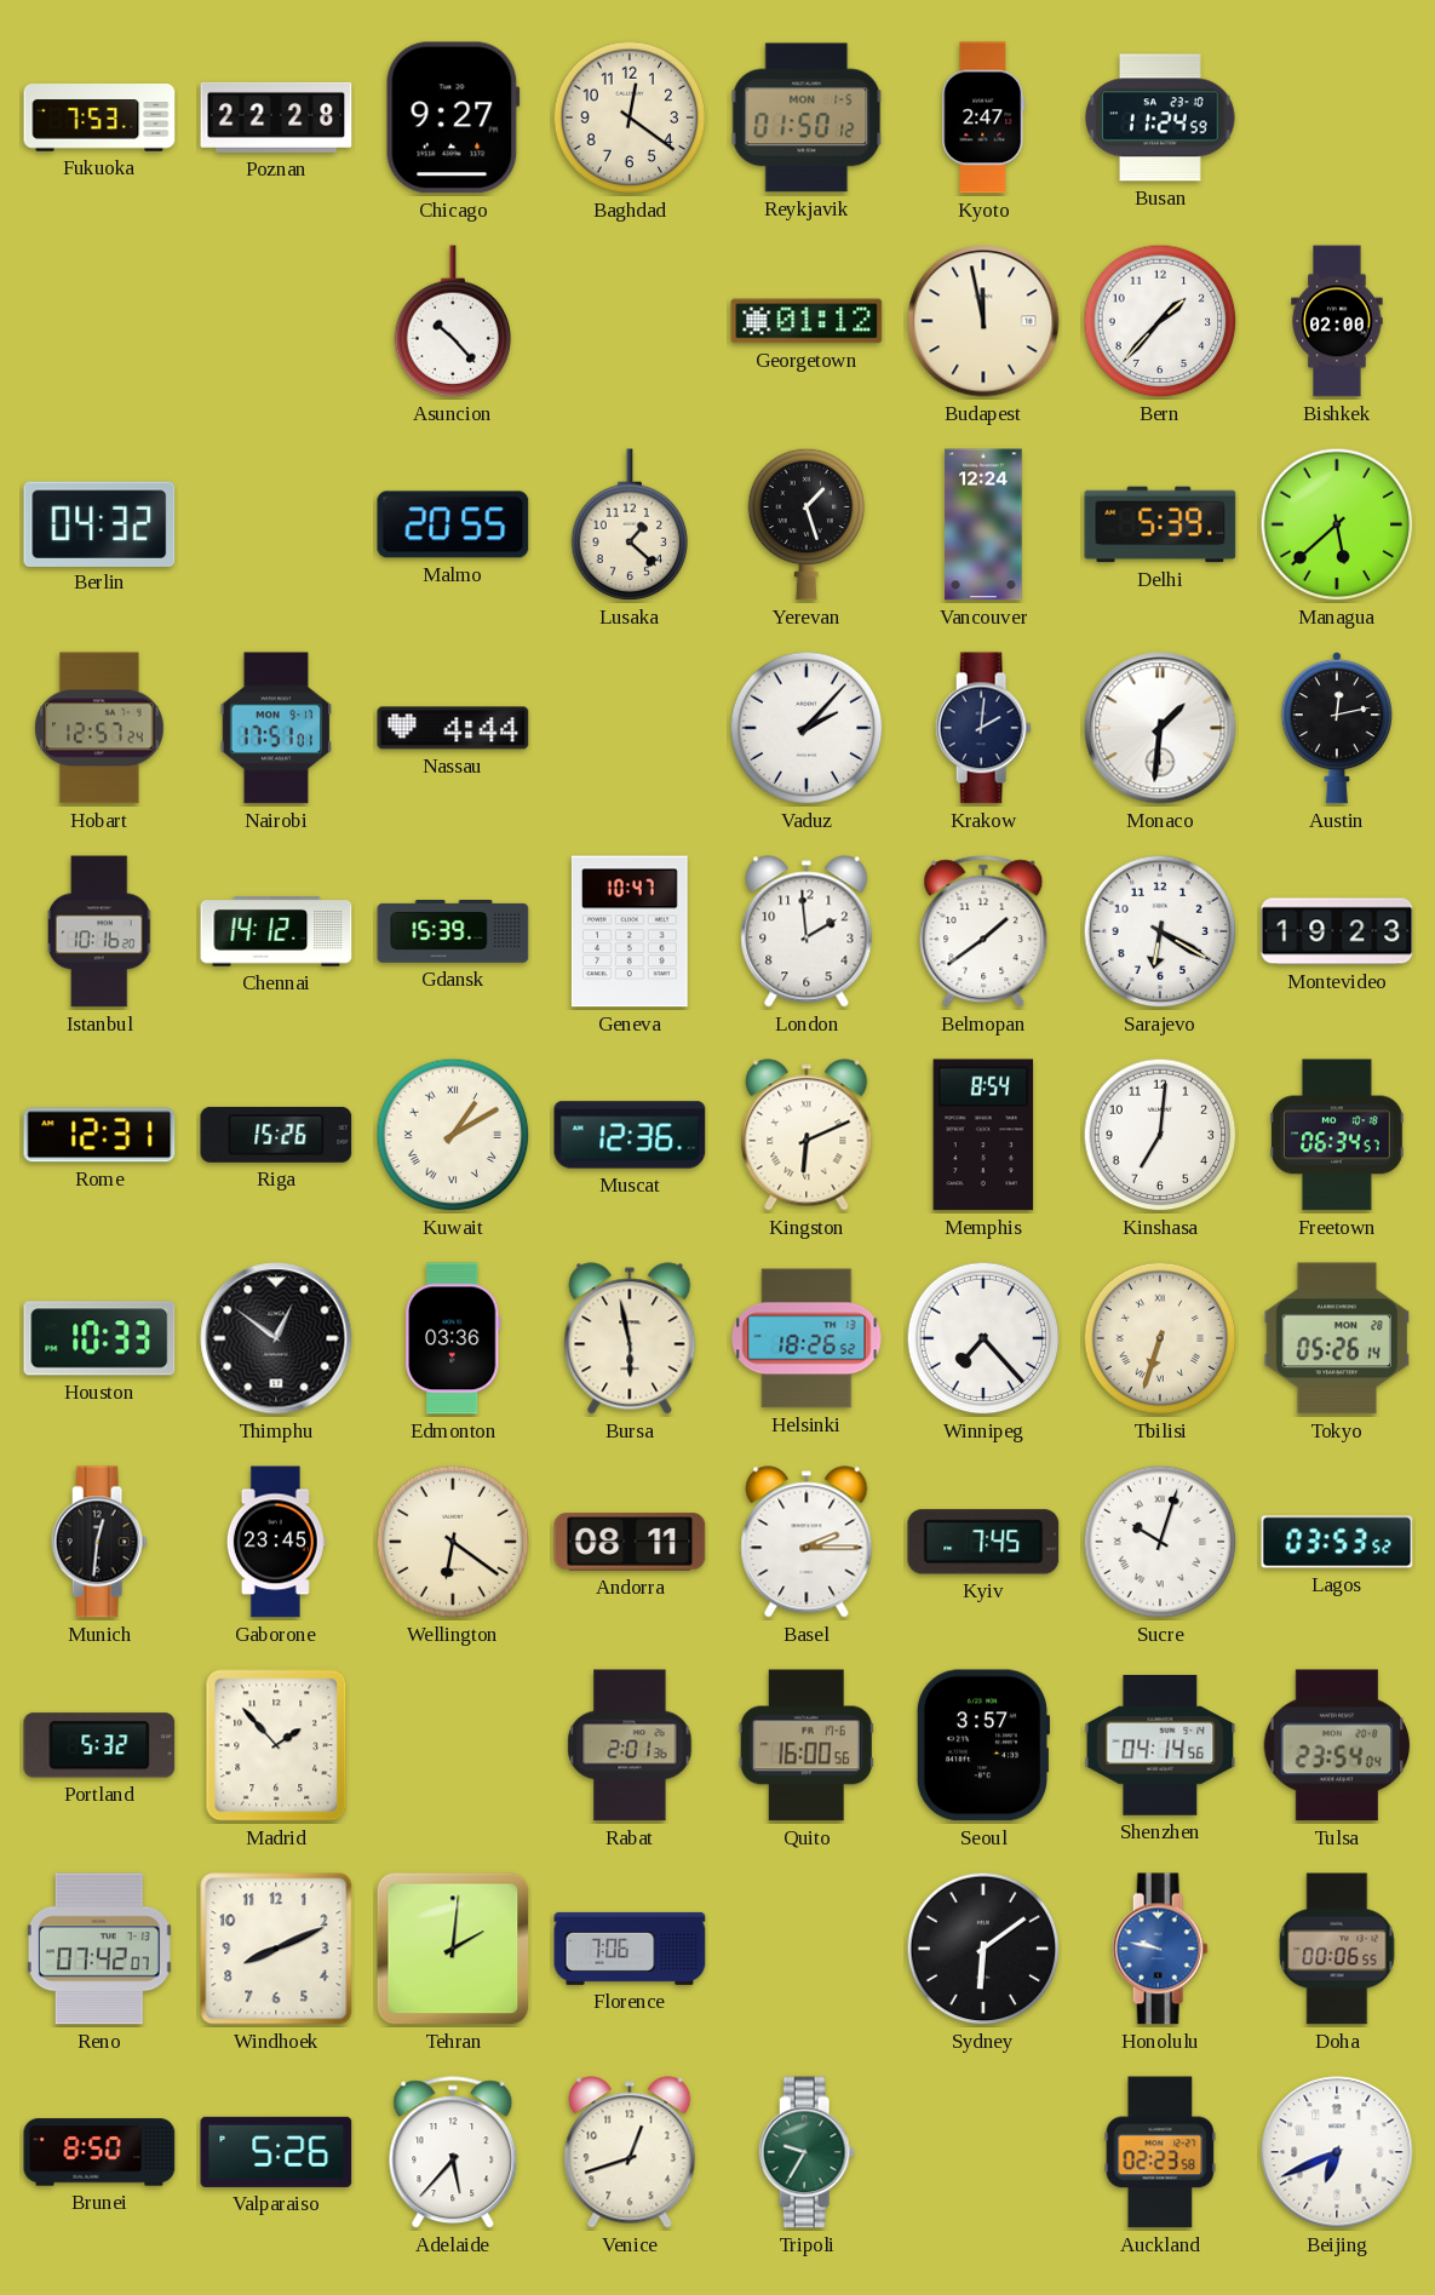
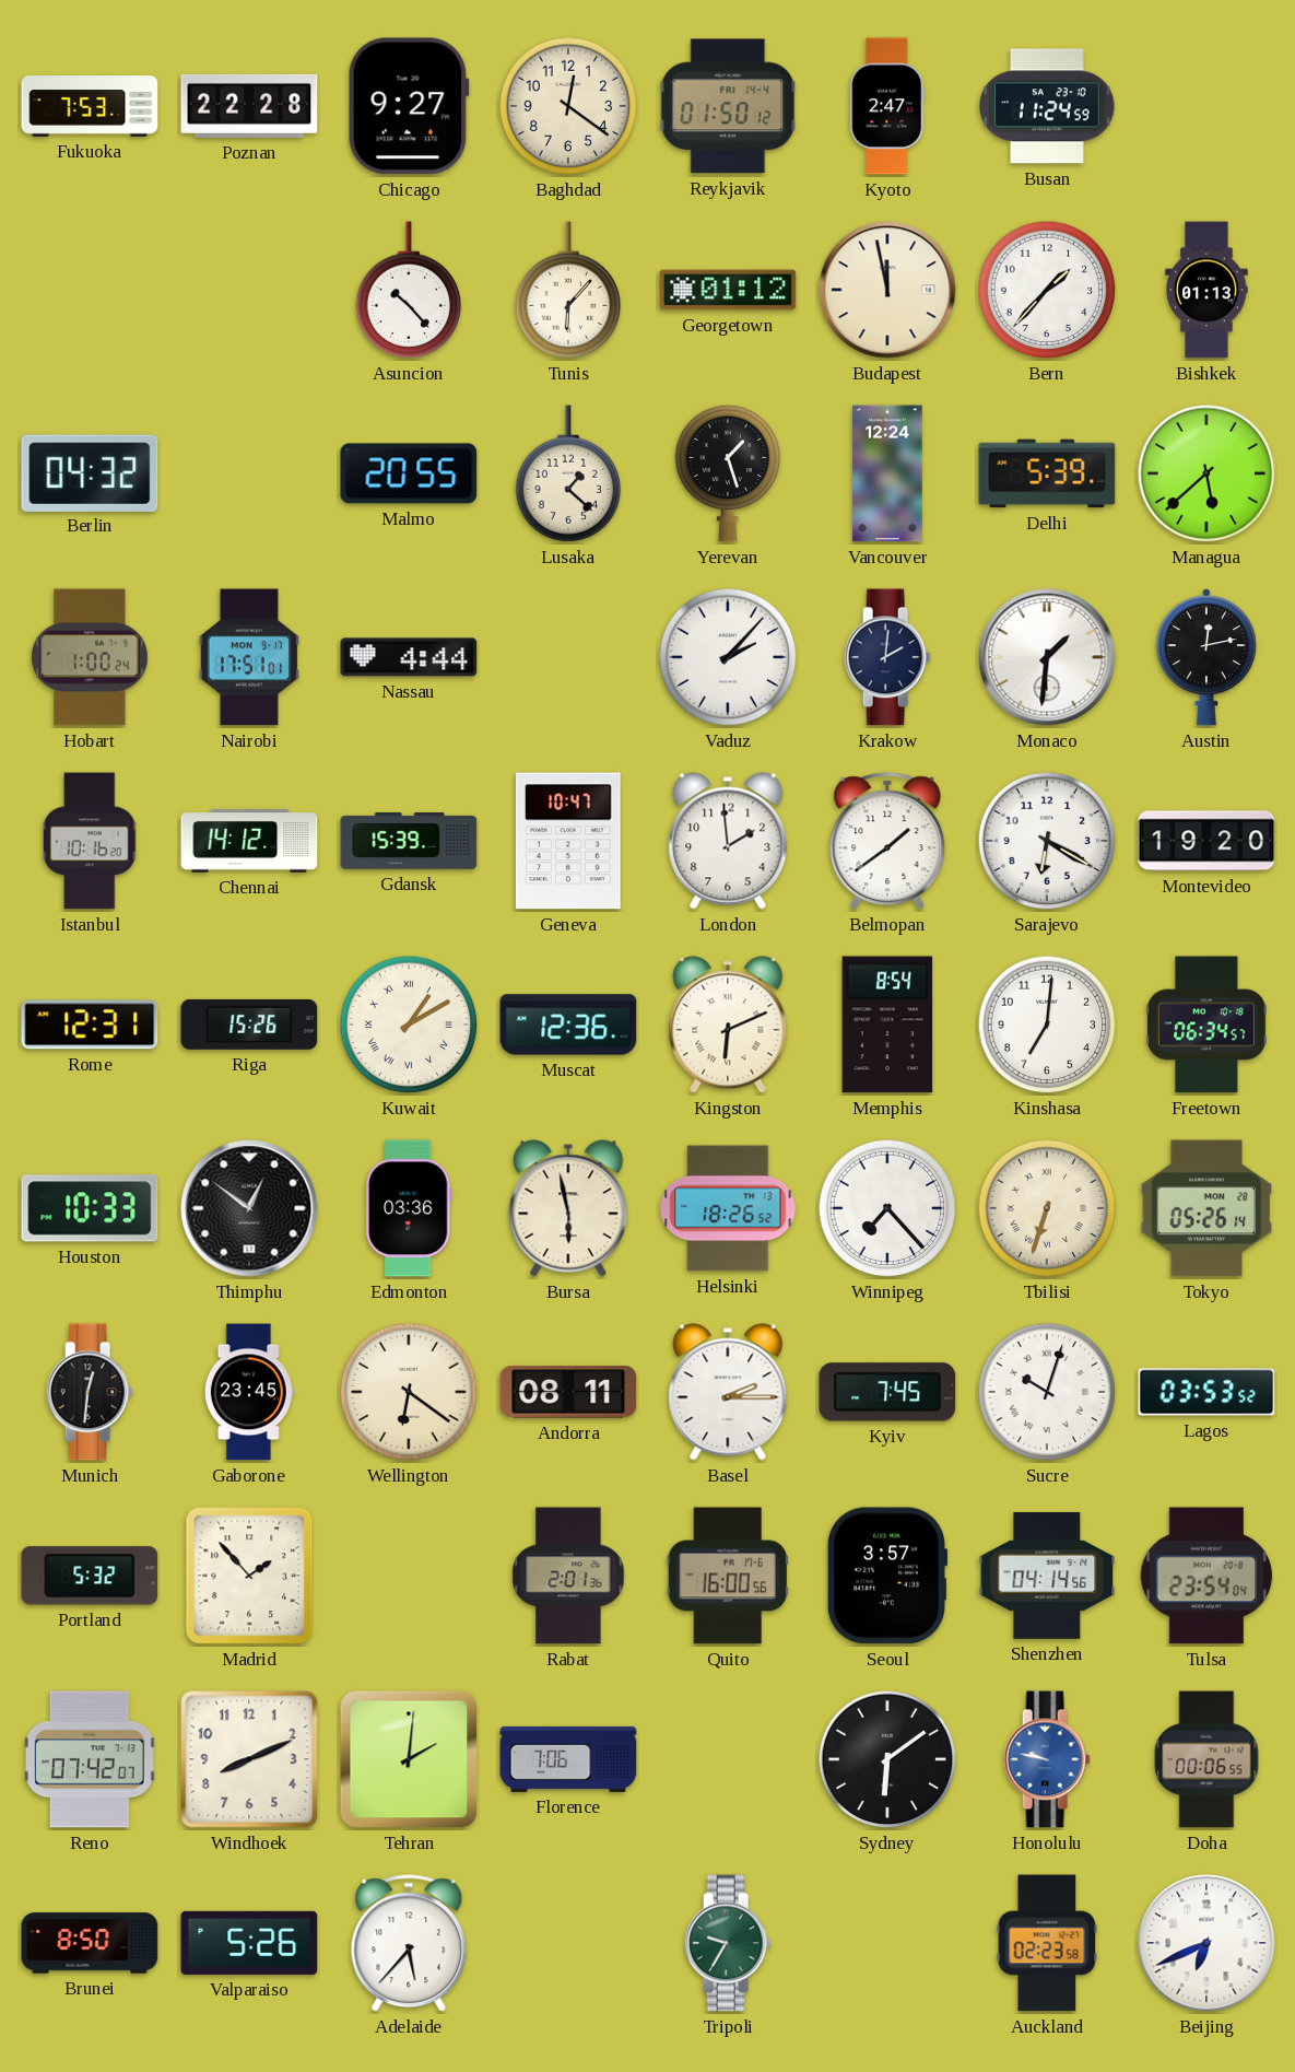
Reykjavik date: MON 1-5 -> FRI 14-4 (728, 106)
Tunis: none -> 6:07 (568, 290)
Bishkek: 02:00 -> 01:13 (1206, 290)
Hobart: 12:57 -> 1:00 (90, 657)
Montevideo: 19:23 -> 19:20 (1206, 841)
Venice: 12:42 -> none (630, 2152)
